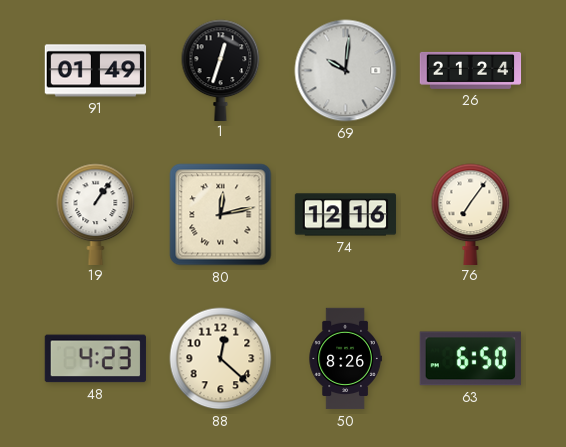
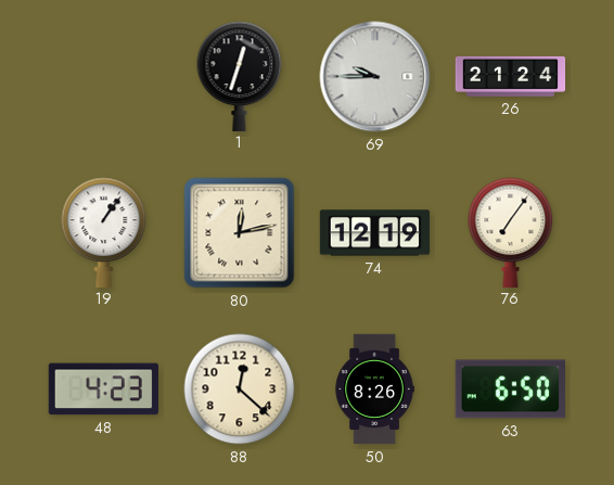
91: 01:49 -> none (96, 71)
69: 10:01 -> 9:45 (375, 77)
74: 12:16 -> 12:19 (375, 233)
